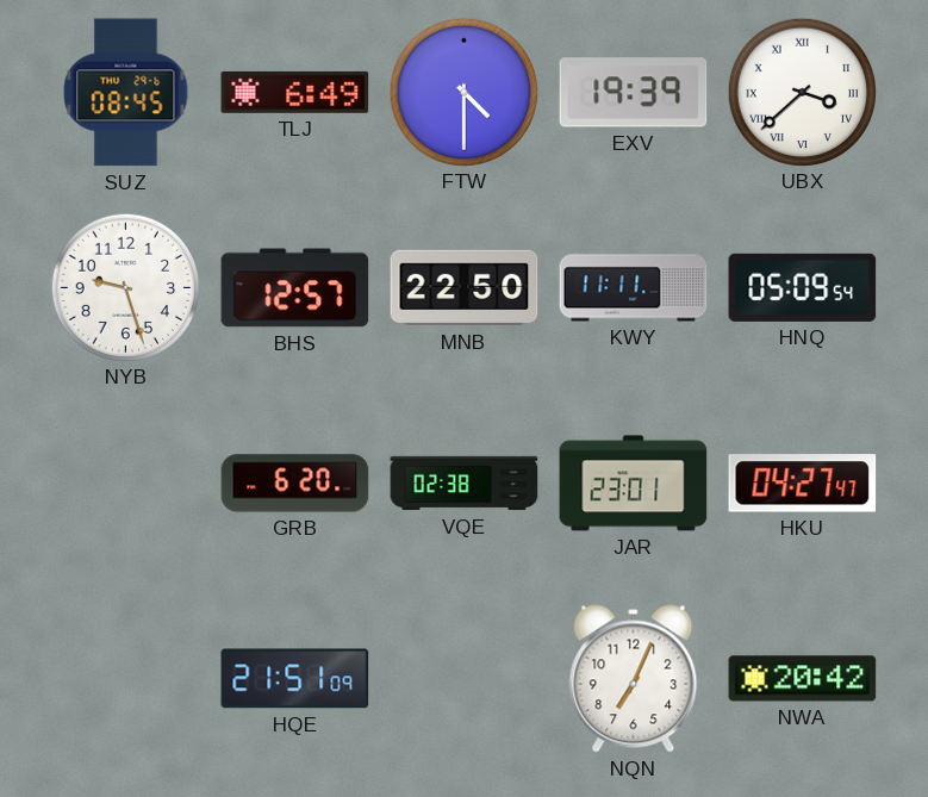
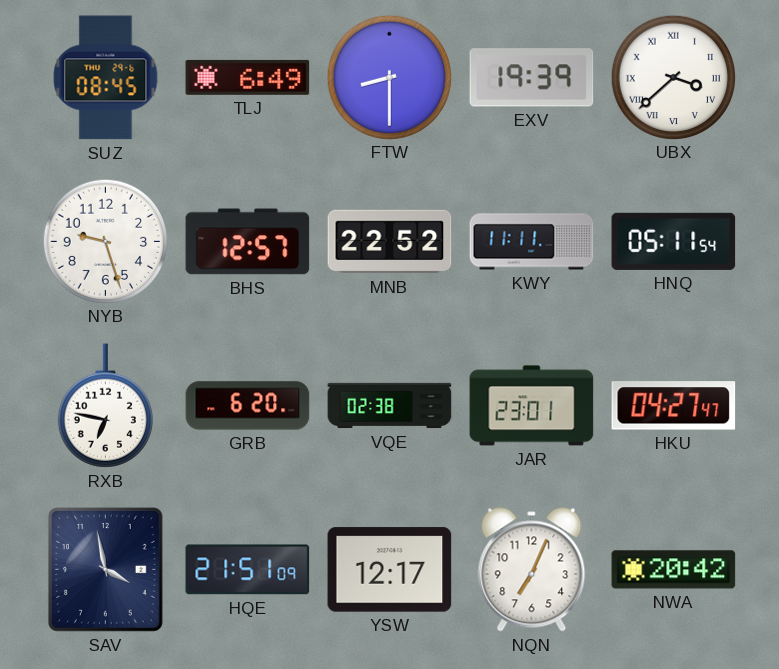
FTW: 4:30 -> 8:30 (389, 77)
MNB: 22:50 -> 22:52 (390, 242)
HNQ: 05:09 -> 05:11 (674, 241)
RXB: none -> 6:47 (105, 406)
SAV: none -> 3:58 (105, 570)
YSW: none -> 12:17 (390, 570)
